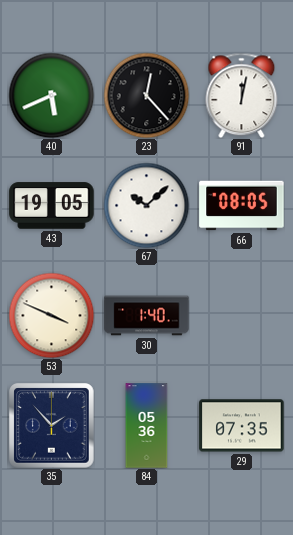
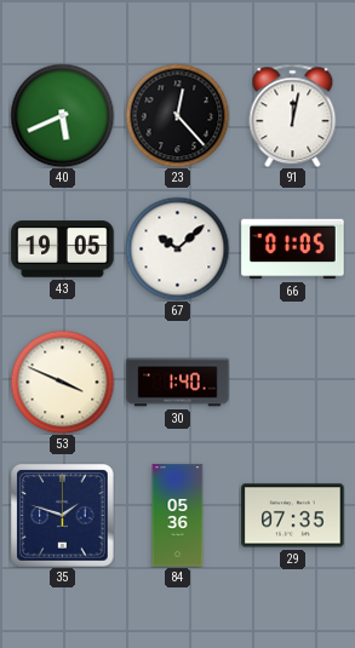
66: 08:05 -> 01:05 (293, 250)
35: 1:53 -> 1:48 (63, 516)
